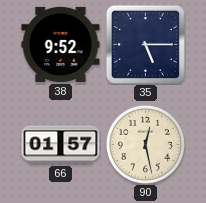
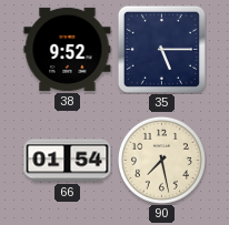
66: 01:57 -> 01:54 (68, 161)
90: 12:28 -> 7:28 (161, 160)
